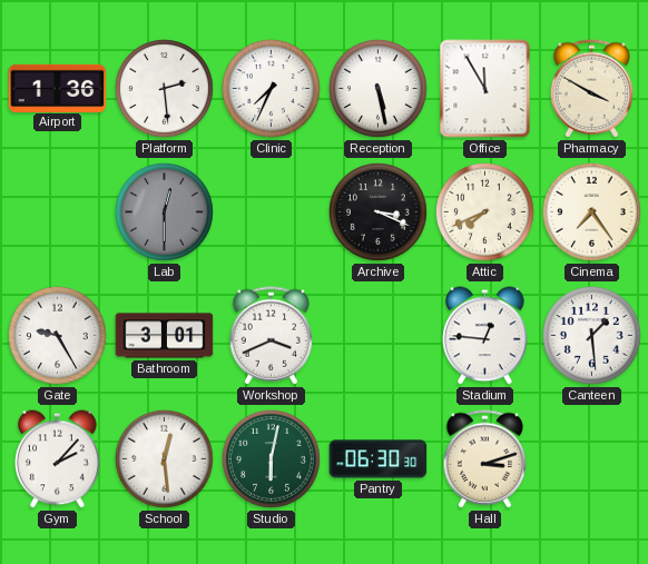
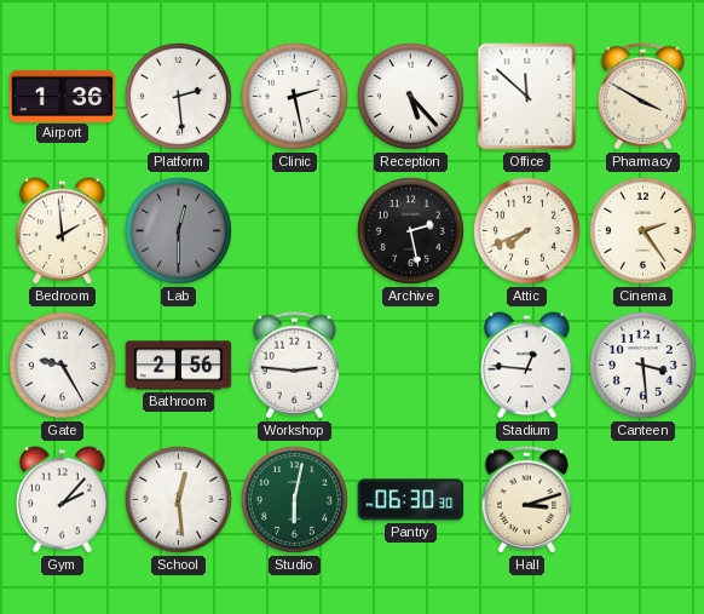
Clinic: 7:34 -> 2:28 (294, 96)
Reception: 5:28 -> 5:23 (410, 96)
Office: 11:55 -> 11:52 (527, 97)
Bedroom: none -> 1:59 (63, 231)
Archive: 3:19 -> 2:28 (410, 230)
Cinema: 7:24 -> 2:24 (642, 230)
Bathroom: 3:01 -> 2:56 (179, 366)
Workshop: 3:41 -> 2:46 (295, 366)
Canteen: 1:29 -> 3:29 (642, 365)
